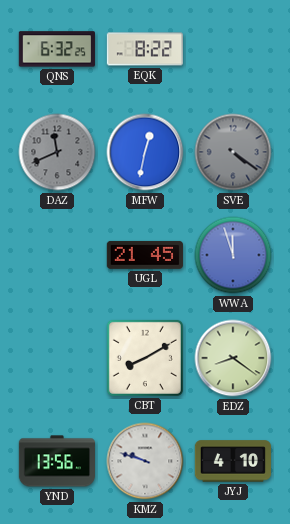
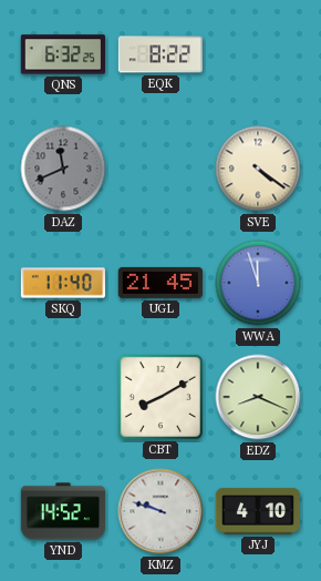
MFW: 12:32 -> none (145, 152)
SVE dial: grey -> cream (258, 169)
SKQ: none -> 11:40 (62, 283)
EDZ: 8:21 -> 8:19 (258, 397)
YND: 13:56 -> 14:52 (62, 511)
